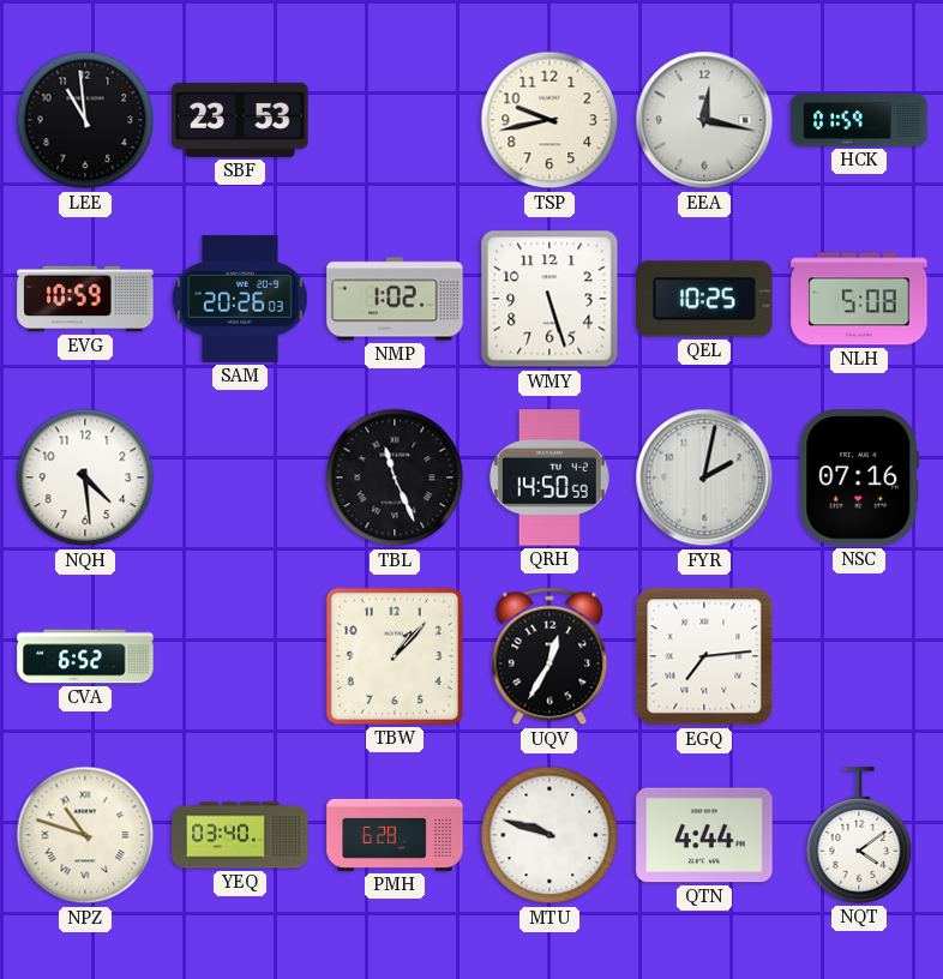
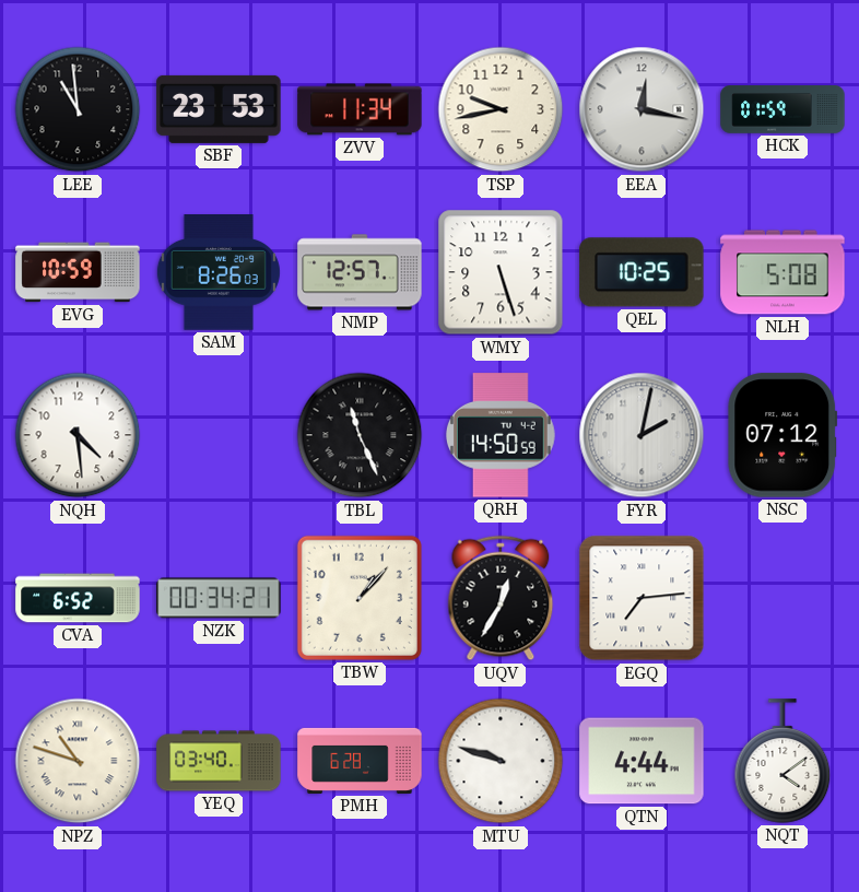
ZVV: none -> 11:34 (360, 109)
SAM: 20:26 -> 8:26 (219, 272)
NMP: 1:02 -> 12:57 (360, 272)
NSC: 07:16 -> 07:12 (782, 435)
NZK: none -> 00:34 (219, 598)
